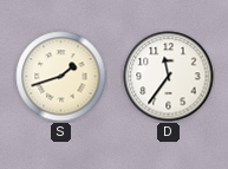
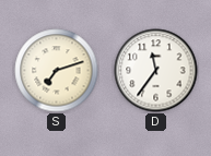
S: 1:42 -> 7:12 (57, 71)
